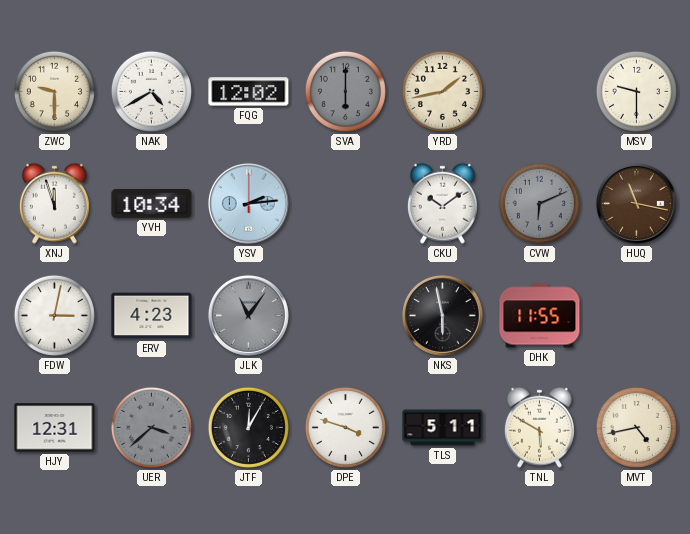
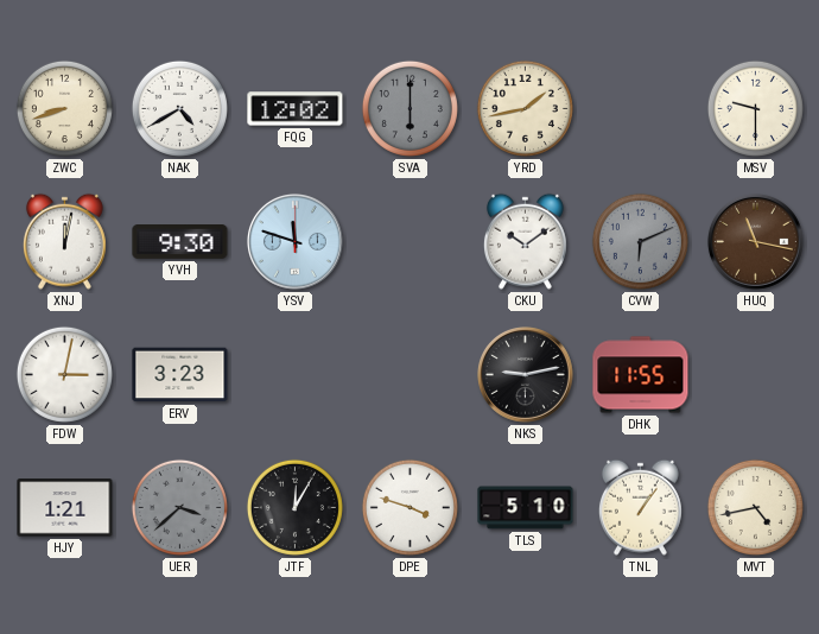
ZWC: 9:30 -> 8:42 (64, 108)
XNJ: 11:57 -> 12:02 (64, 241)
YVH: 10:34 -> 9:30 (180, 242)
YSV: 2:14 -> 11:48 (294, 241)
ERV: 4:23 -> 3:23 (180, 375)
JLK: 11:06 -> none (248, 315)
NKS: 5:58 -> 9:13 (525, 374)
HJY: 12:31 -> 1:21 (65, 508)
TLS: 5:11 -> 5:10 (526, 508)
TNL: 5:50 -> 1:06 (640, 507)
